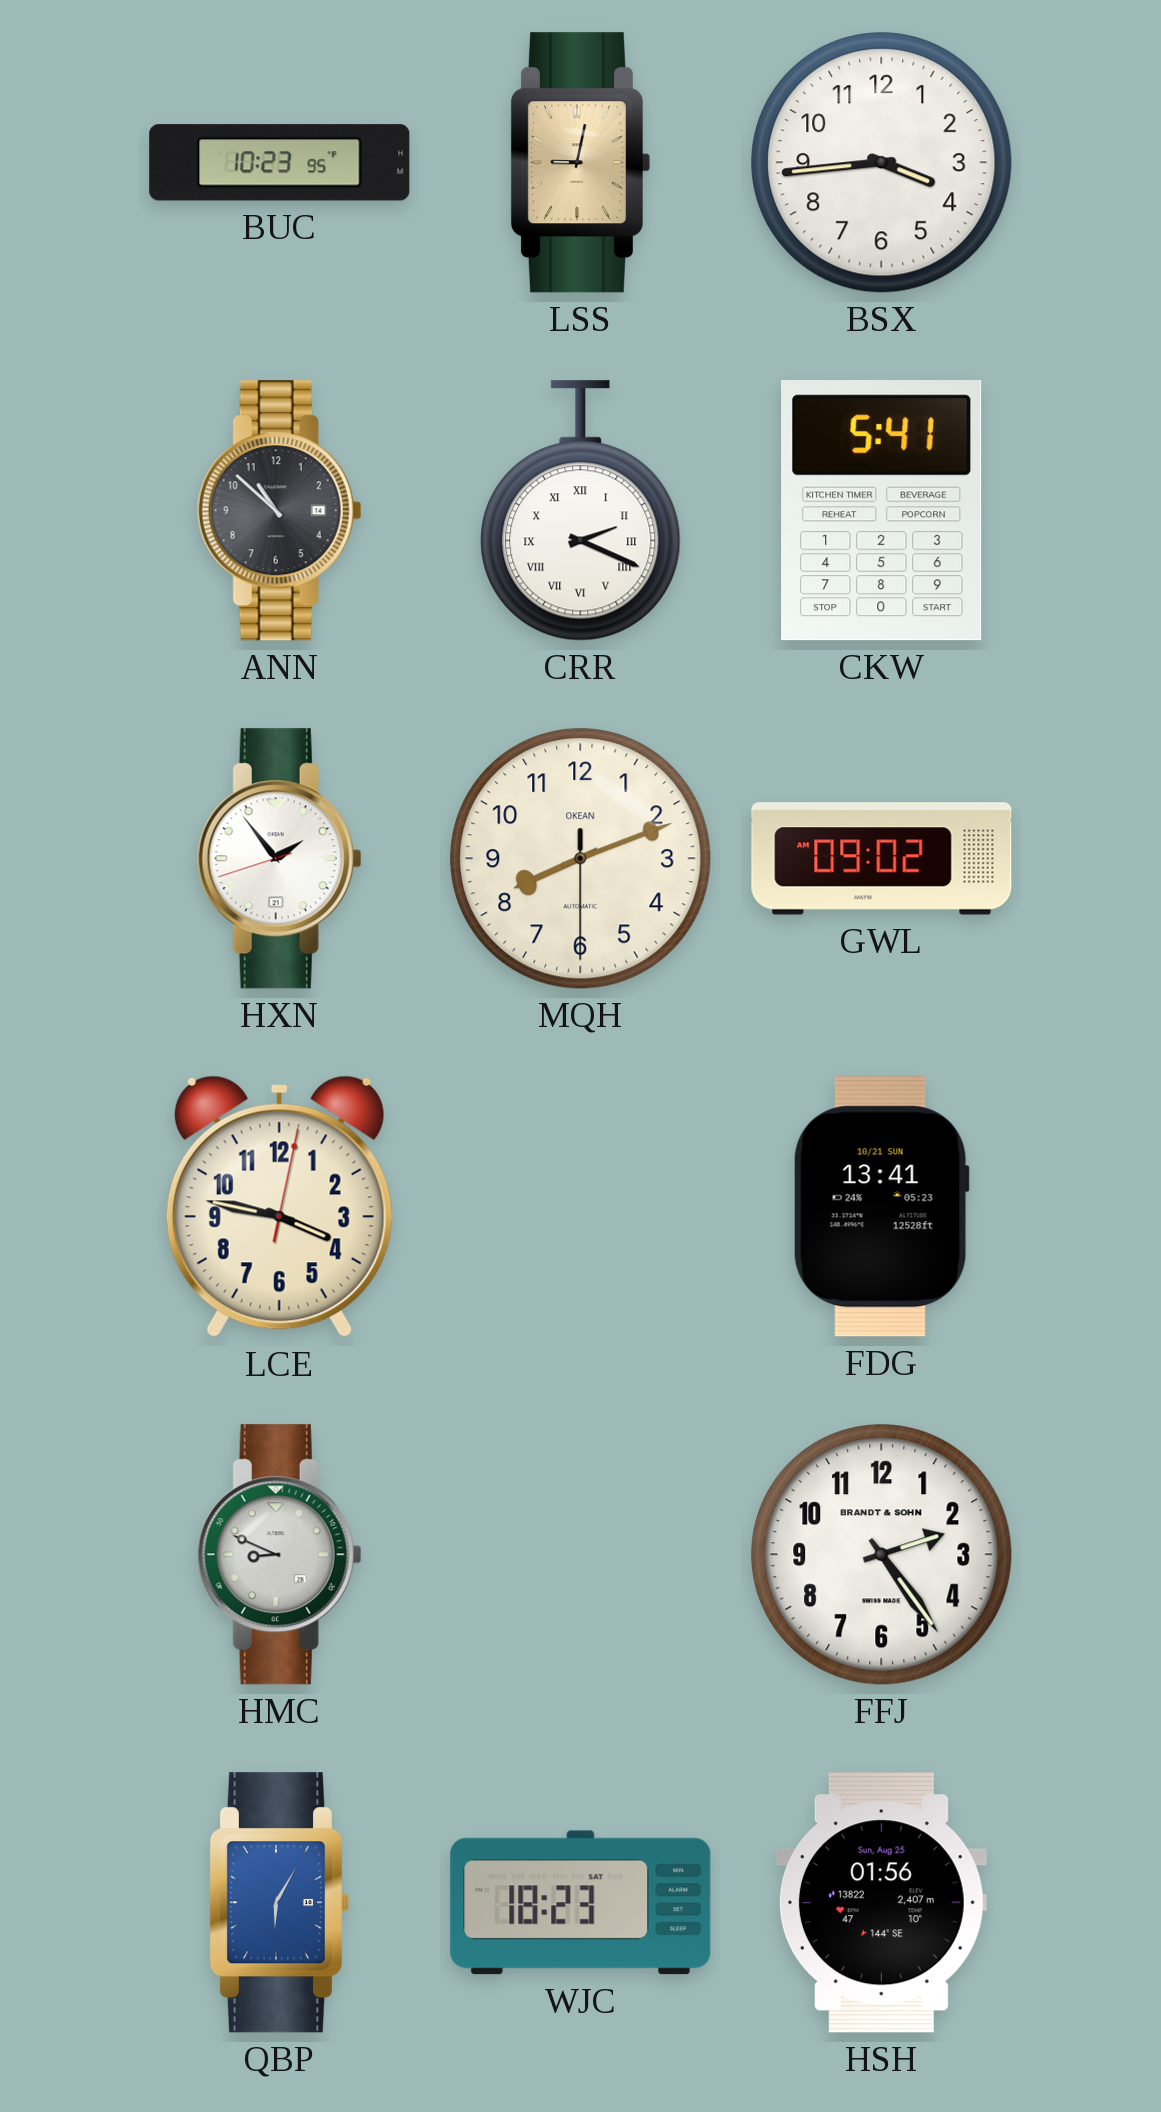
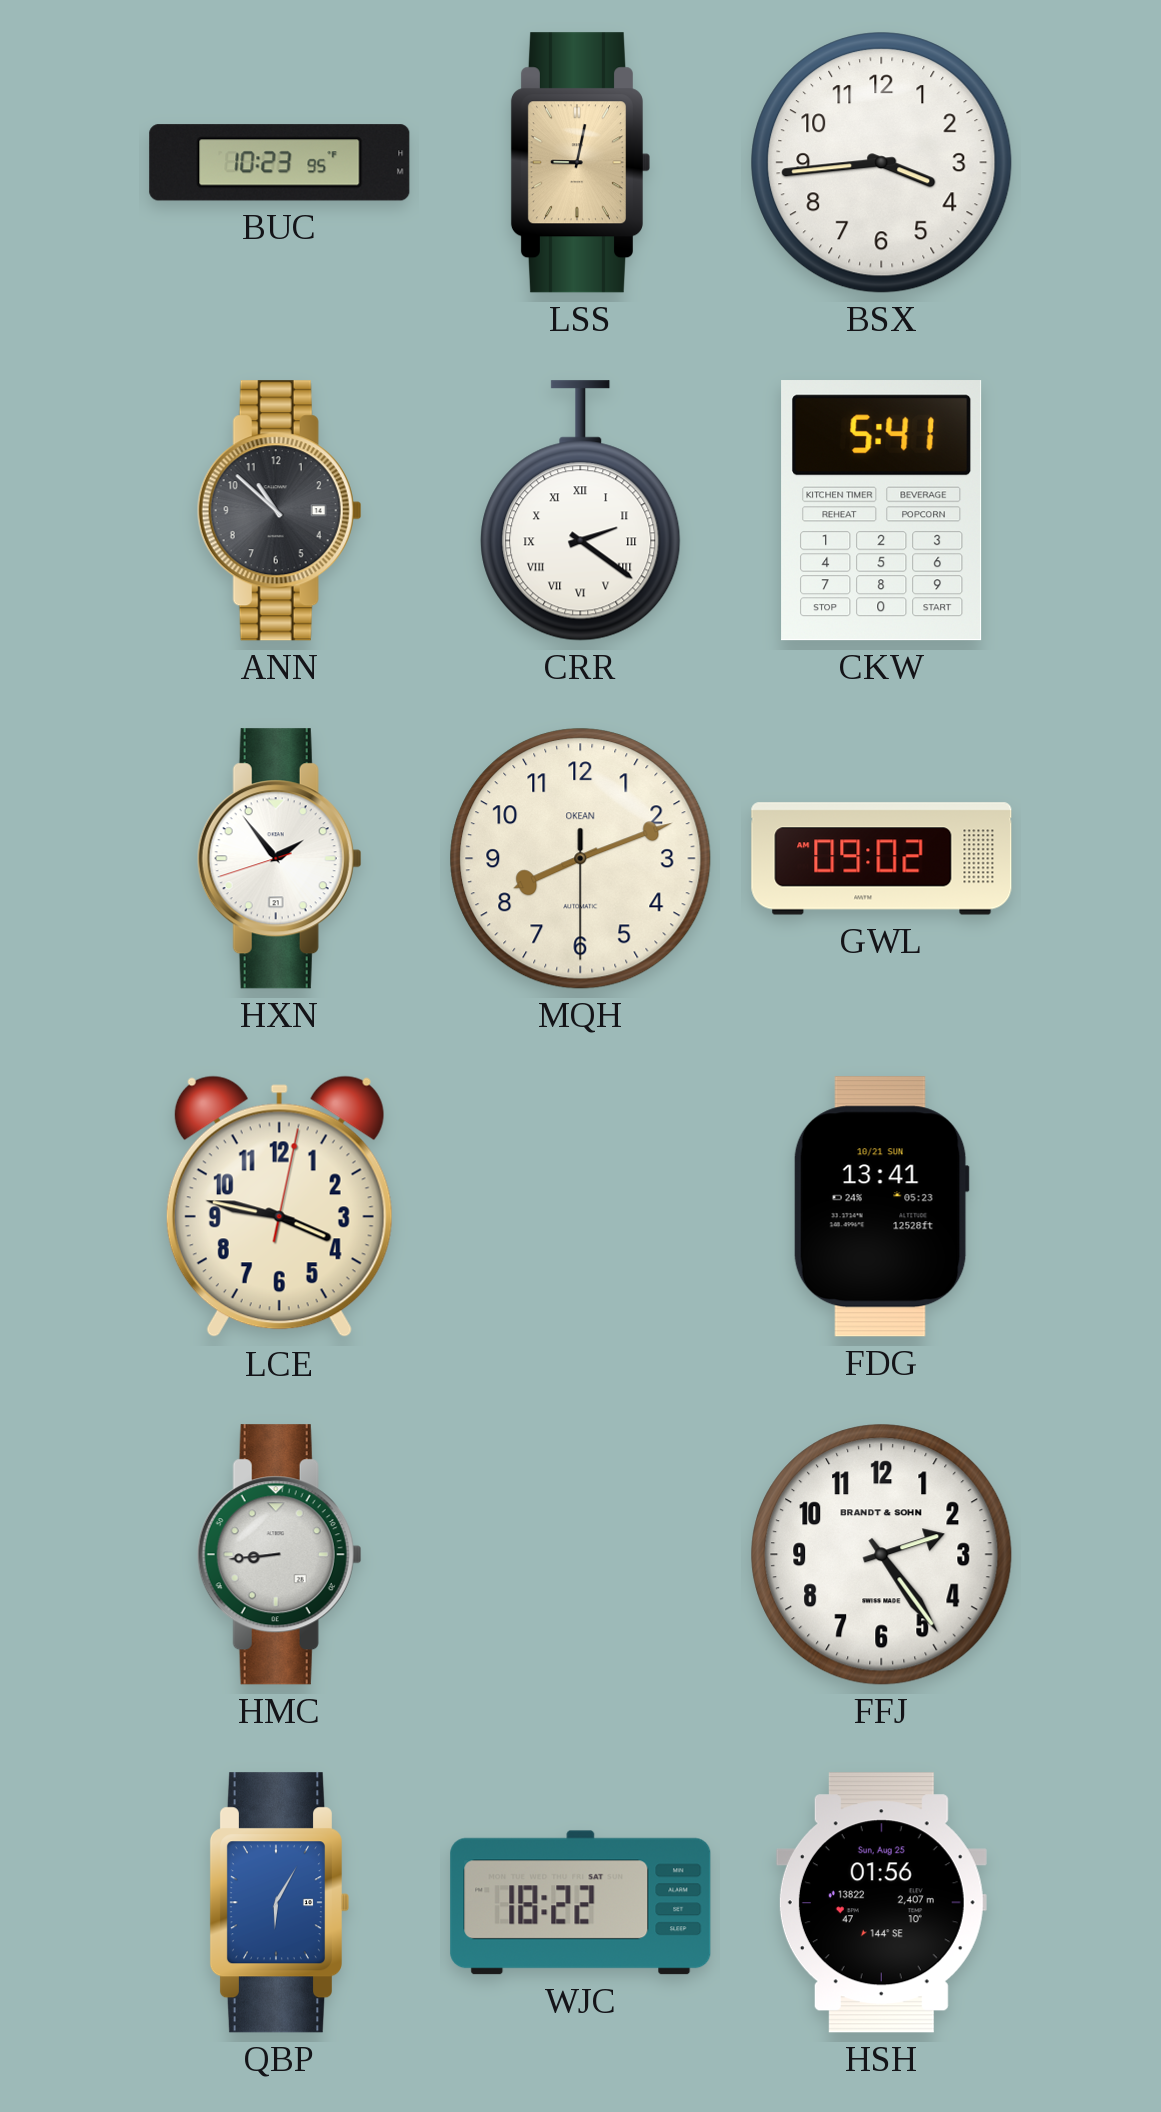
CRR: 2:19 -> 2:21 (581, 511)
HMC: 8:49 -> 8:44 (279, 1555)
WJC: 18:23 -> 18:22 (581, 1903)
